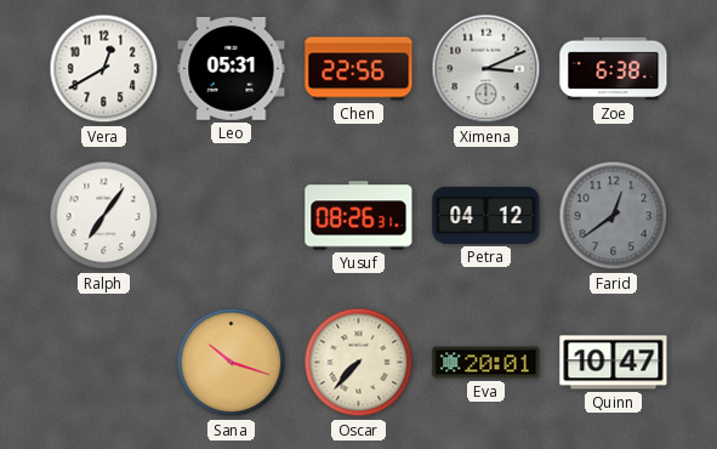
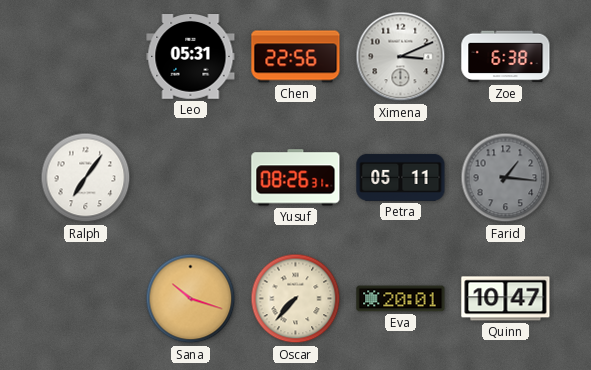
Vera: 12:40 -> none (104, 69)
Petra: 04:12 -> 05:11 (401, 177)
Farid: 12:39 -> 1:16 (506, 178)
